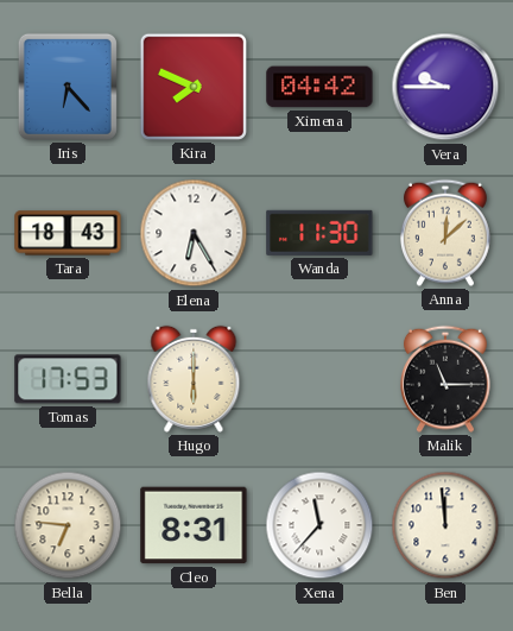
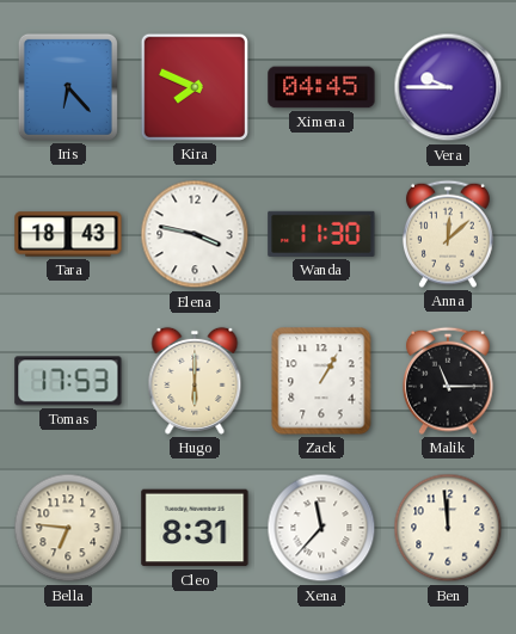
Ximena: 04:42 -> 04:45 (321, 87)
Elena: 6:25 -> 3:47 (195, 234)
Zack: none -> 1:05 (321, 381)
